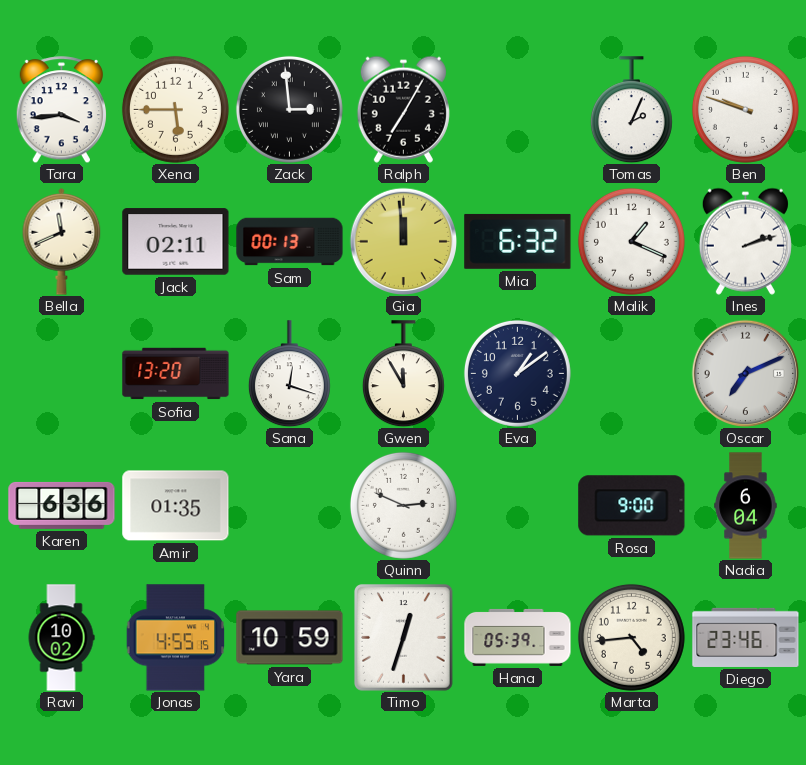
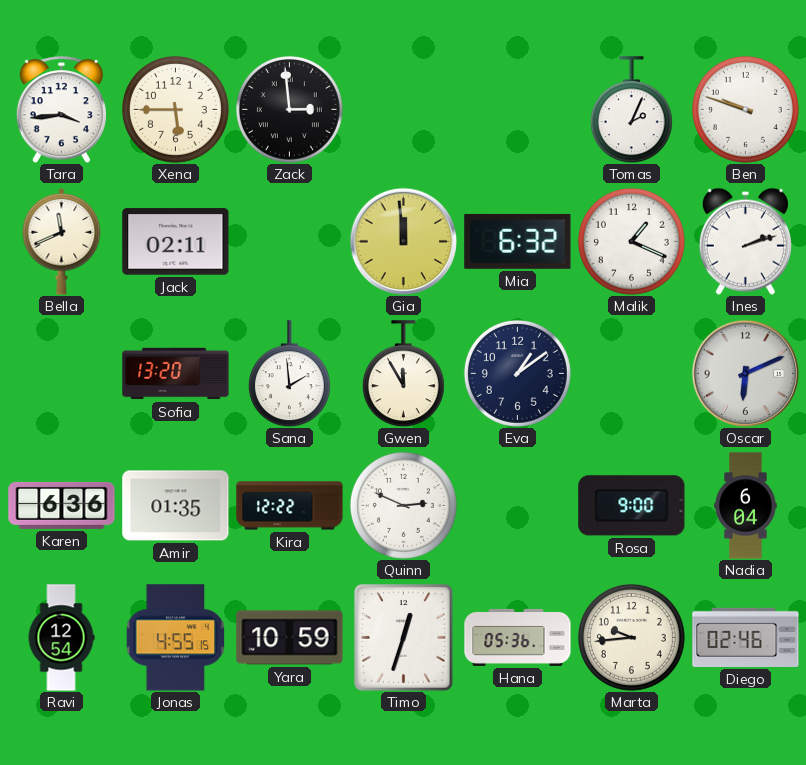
Ralph: 7:05 -> none (403, 109)
Sam: 00:13 -> none (290, 242)
Sana: 12:18 -> 1:59 (289, 374)
Oscar: 7:11 -> 6:11 (745, 373)
Kira: none -> 12:22 (290, 506)
Ravi: 10:02 -> 12:54 (61, 638)
Hana: 05:39 -> 05:36 (518, 637)
Marta: 4:44 -> 9:44 (631, 637)
Diego: 23:46 -> 02:46 (746, 637)
